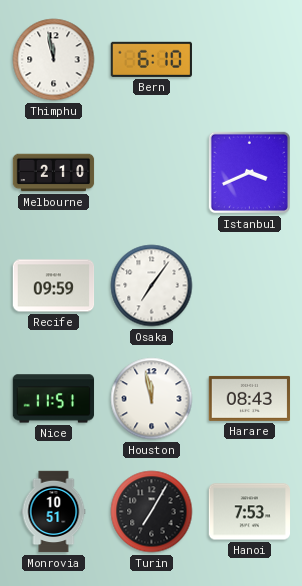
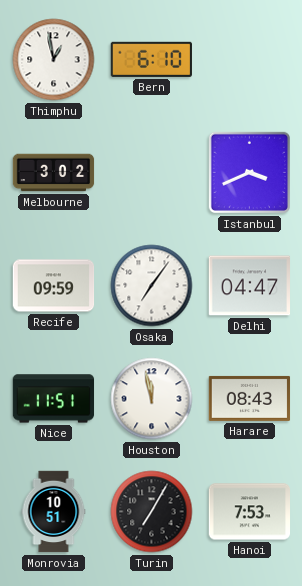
Thimphu: 11:58 -> 12:58 (54, 60)
Melbourne: 2:10 -> 3:02 (54, 173)
Delhi: none -> 04:47 (250, 286)
